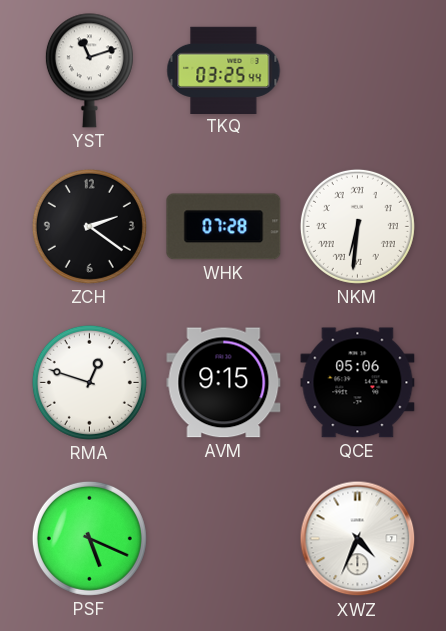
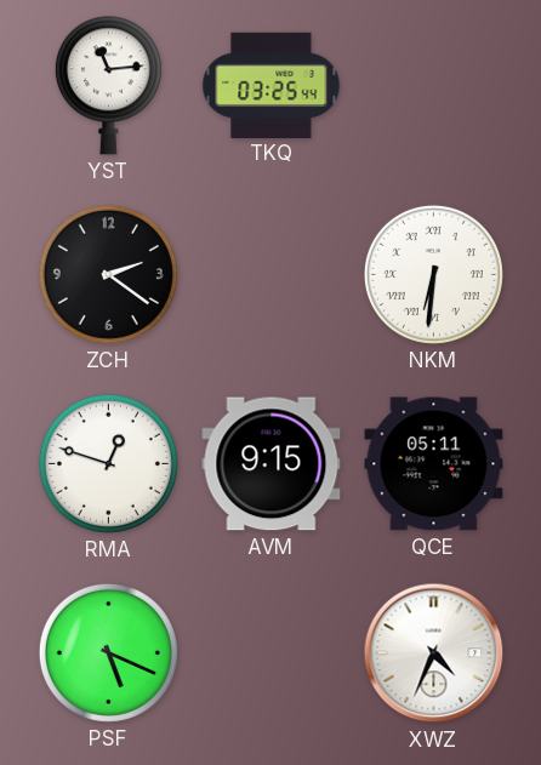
YST: 11:12 -> 11:14 (108, 86)
WHK: 07:28 -> none (224, 227)
QCE: 05:06 -> 05:11 (434, 464)
